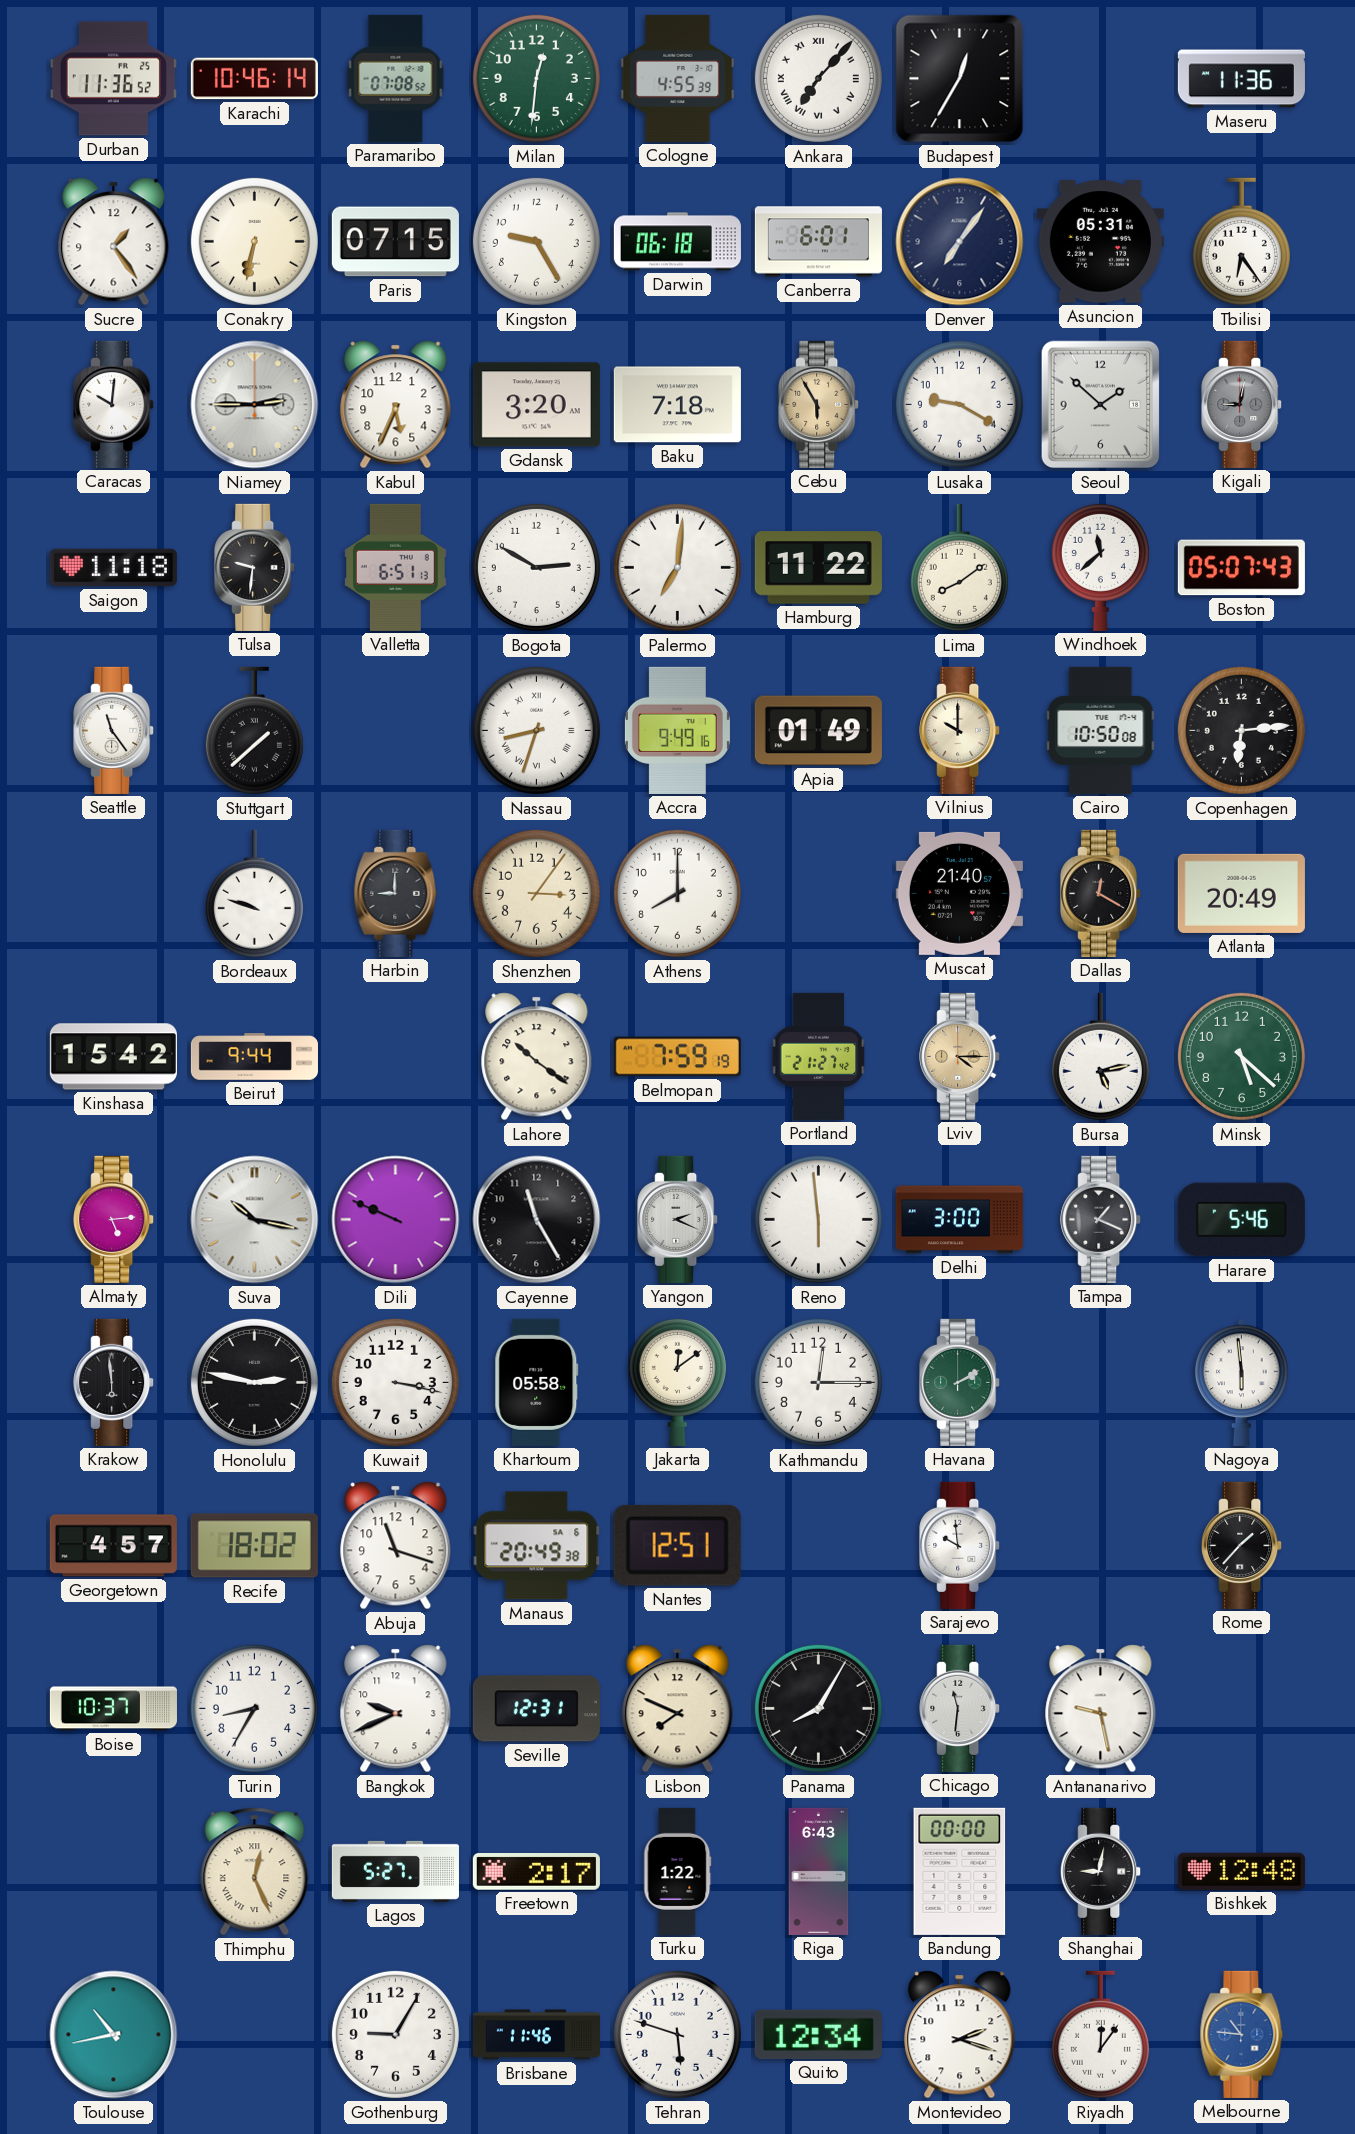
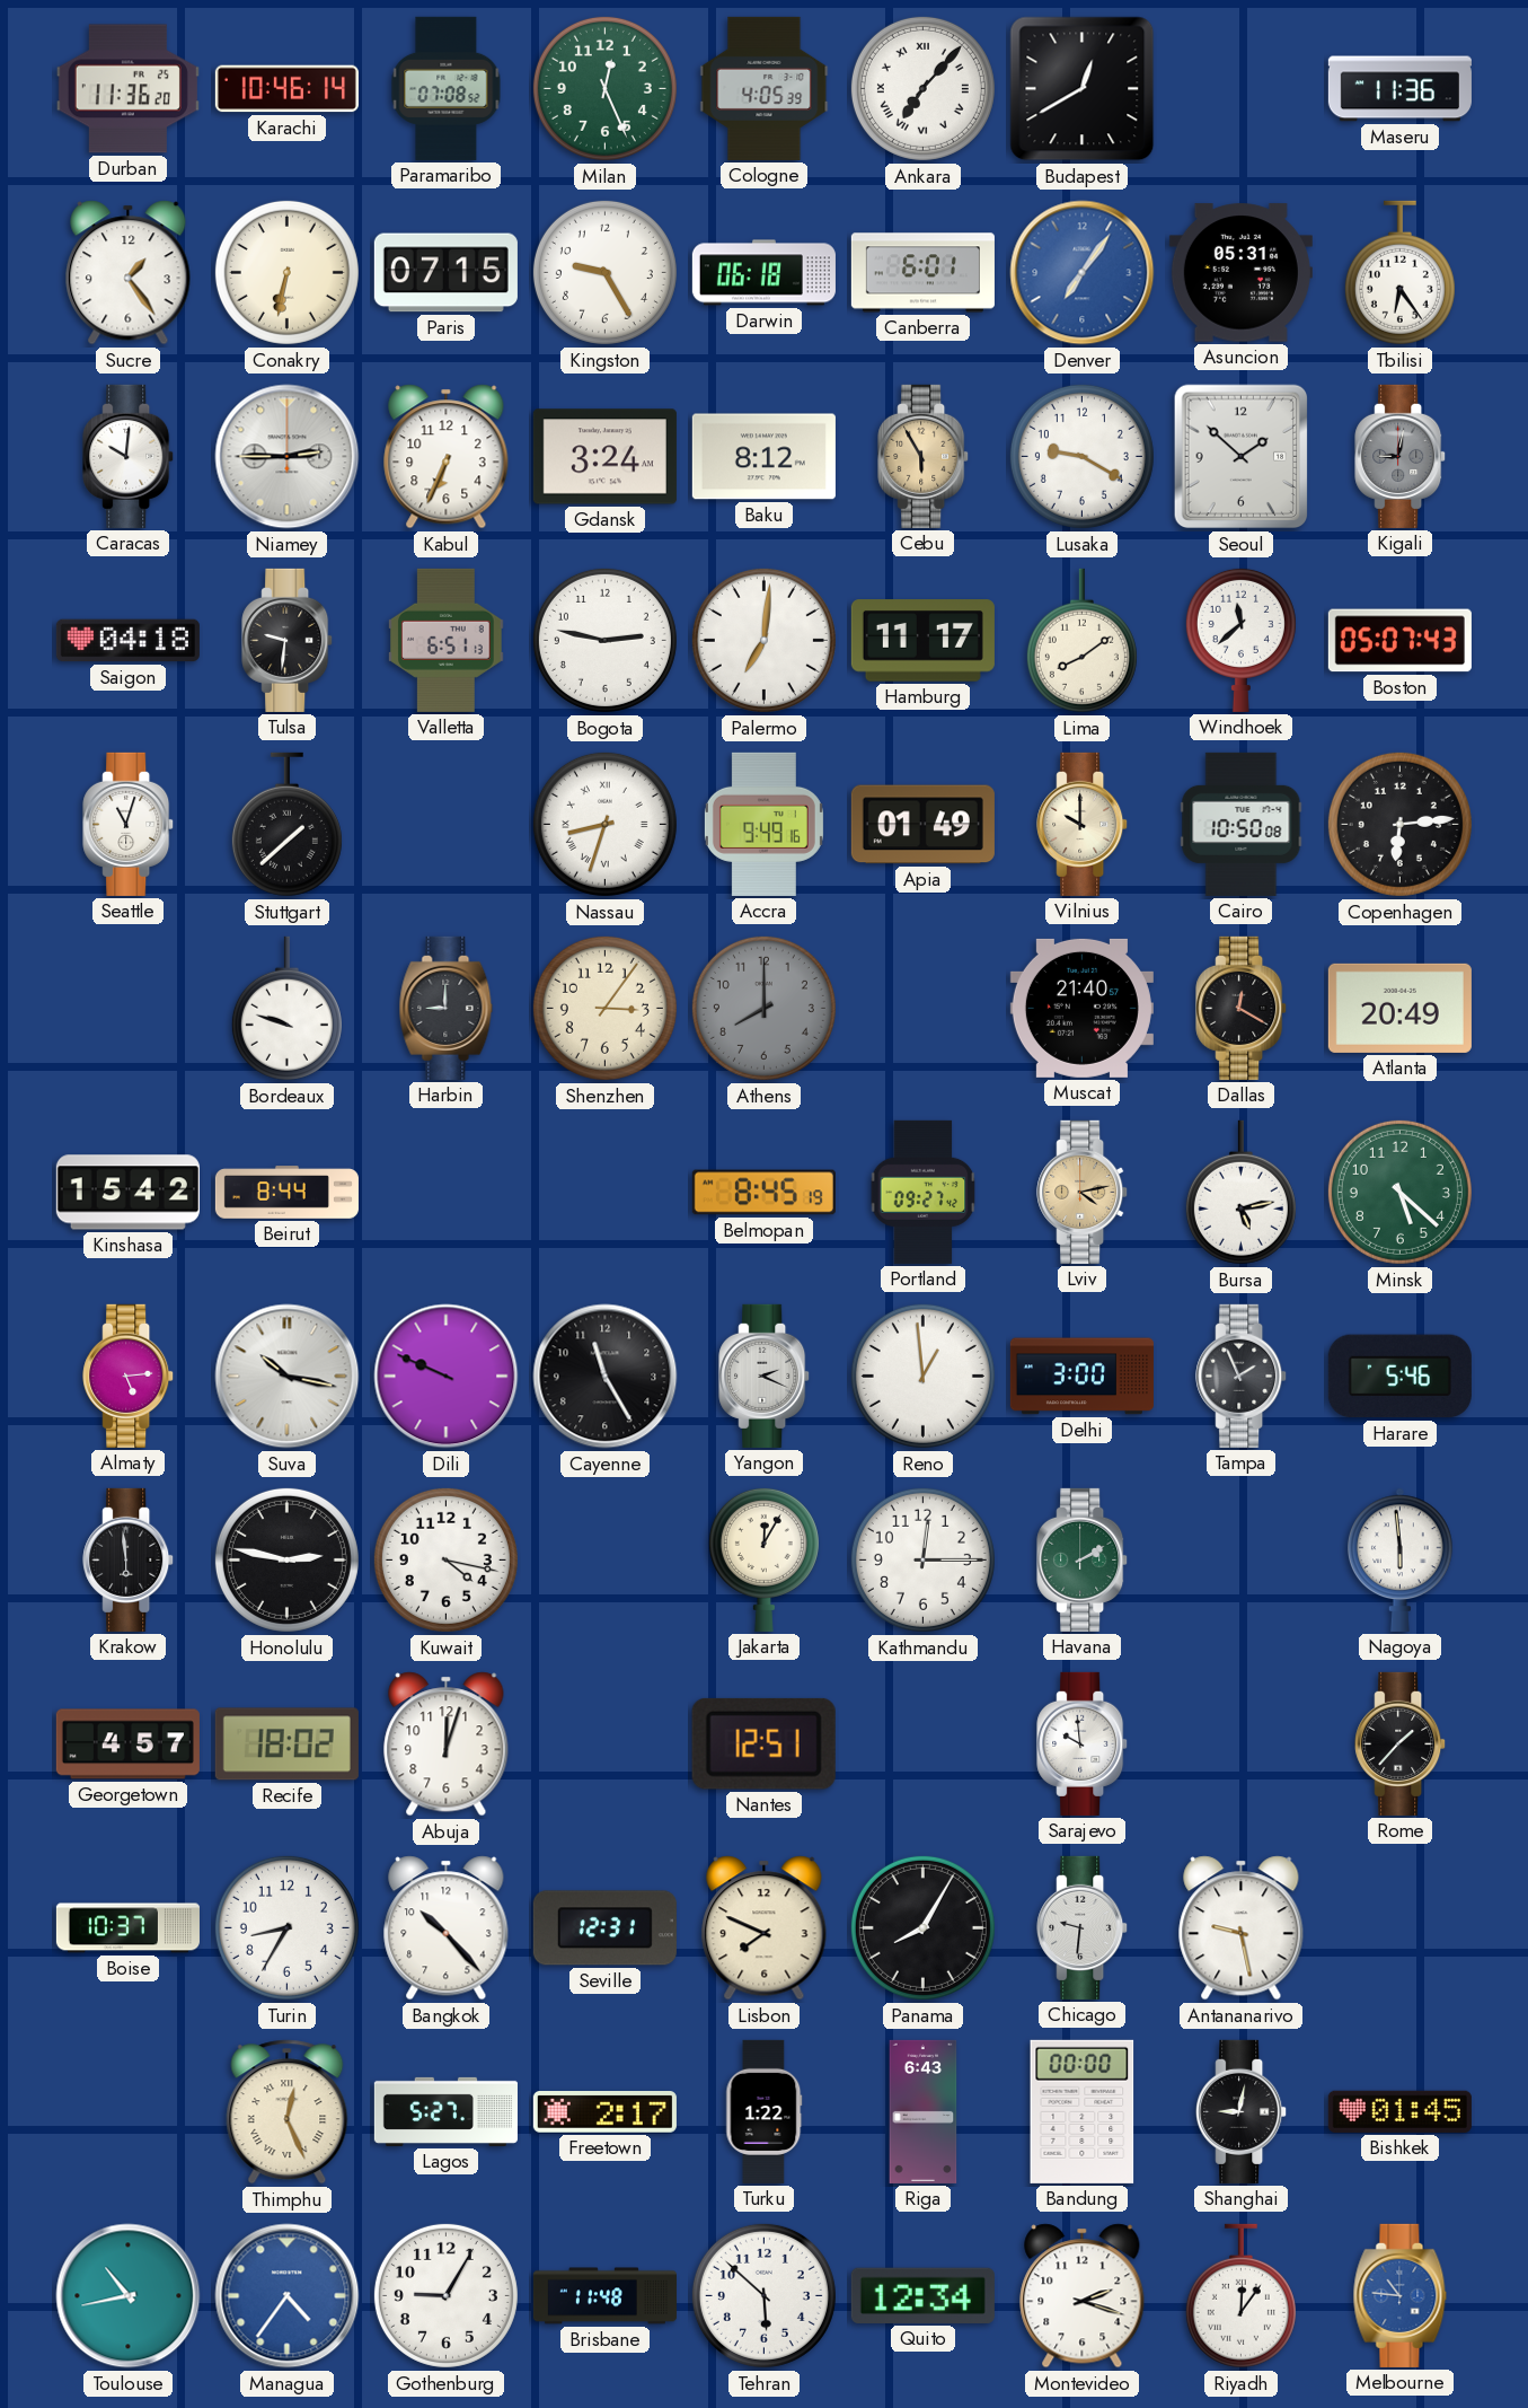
Durban: 11:36:52 -> 11:36:20 (127, 89)
Milan: 12:31 -> 12:26 (604, 88)
Cologne: 4:55 -> 4:05 (765, 88)
Budapest: 12:35 -> 12:40 (1083, 89)
Denver dial: navy -> blue (1083, 273)
Kabul: 5:34 -> 6:34 (447, 457)
Gdansk: 3:20 -> 3:24 (604, 457)
Baku: 7:18 -> 8:12 (763, 457)
Saigon: 11:18 -> 04:18 (127, 641)
Bogota: 2:50 -> 2:47 (604, 640)
Hamburg: 11:22 -> 11:17 (922, 641)
Seattle: 11:24 -> 11:03 (129, 824)
Athens dial: white -> grey (763, 1008)
Beirut: 9:44 -> 8:44 (286, 1193)
Lahore: 10:21 -> none (537, 1057)
Belmopan: 7:59 -> 8:45 (763, 1193)
Portland: 21:27 -> 09:27 (924, 1192)
Lviv: 4:15 -> 4:13 (1083, 1192)
Reno: 5:59 -> 12:59 (922, 1376)
Tampa: 1:19 -> 1:56 (1242, 1376)
Kuwait: 3:17 -> 4:17 (445, 1559)
Khartoum: 05:58 -> none (537, 1382)
Jakarta: 12:09 -> 12:05 (763, 1559)
Abuja: 11:18 -> 12:03 (447, 1745)
Manaus: 20:49 -> none (537, 1546)
Bangkok: 9:41 -> 10:23 (447, 1928)
Chicago: 11:31 -> 9:31 (1083, 1927)
Bishkek: 12:48 -> 01:45 (1399, 2111)
Managua: none -> 4:36 (288, 2296)
Brisbane: 11:46 -> 11:48 (604, 2296)
Tehran: 5:48 -> 5:52 (763, 2295)
